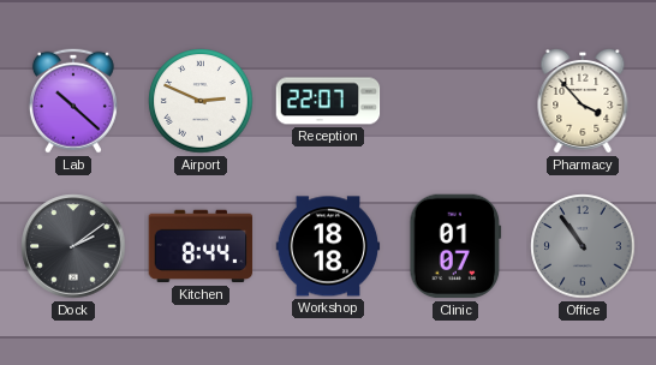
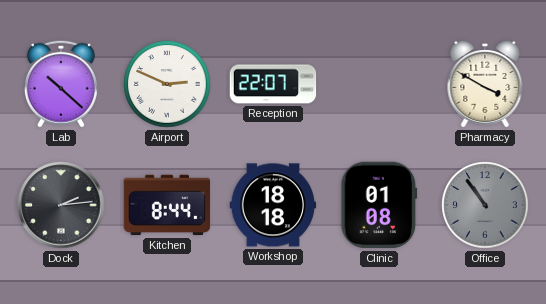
Pharmacy: 3:53 -> 3:50 (485, 84)
Dock: 2:09 -> 2:14 (61, 205)
Clinic: 01:07 -> 01:08 (379, 205)
